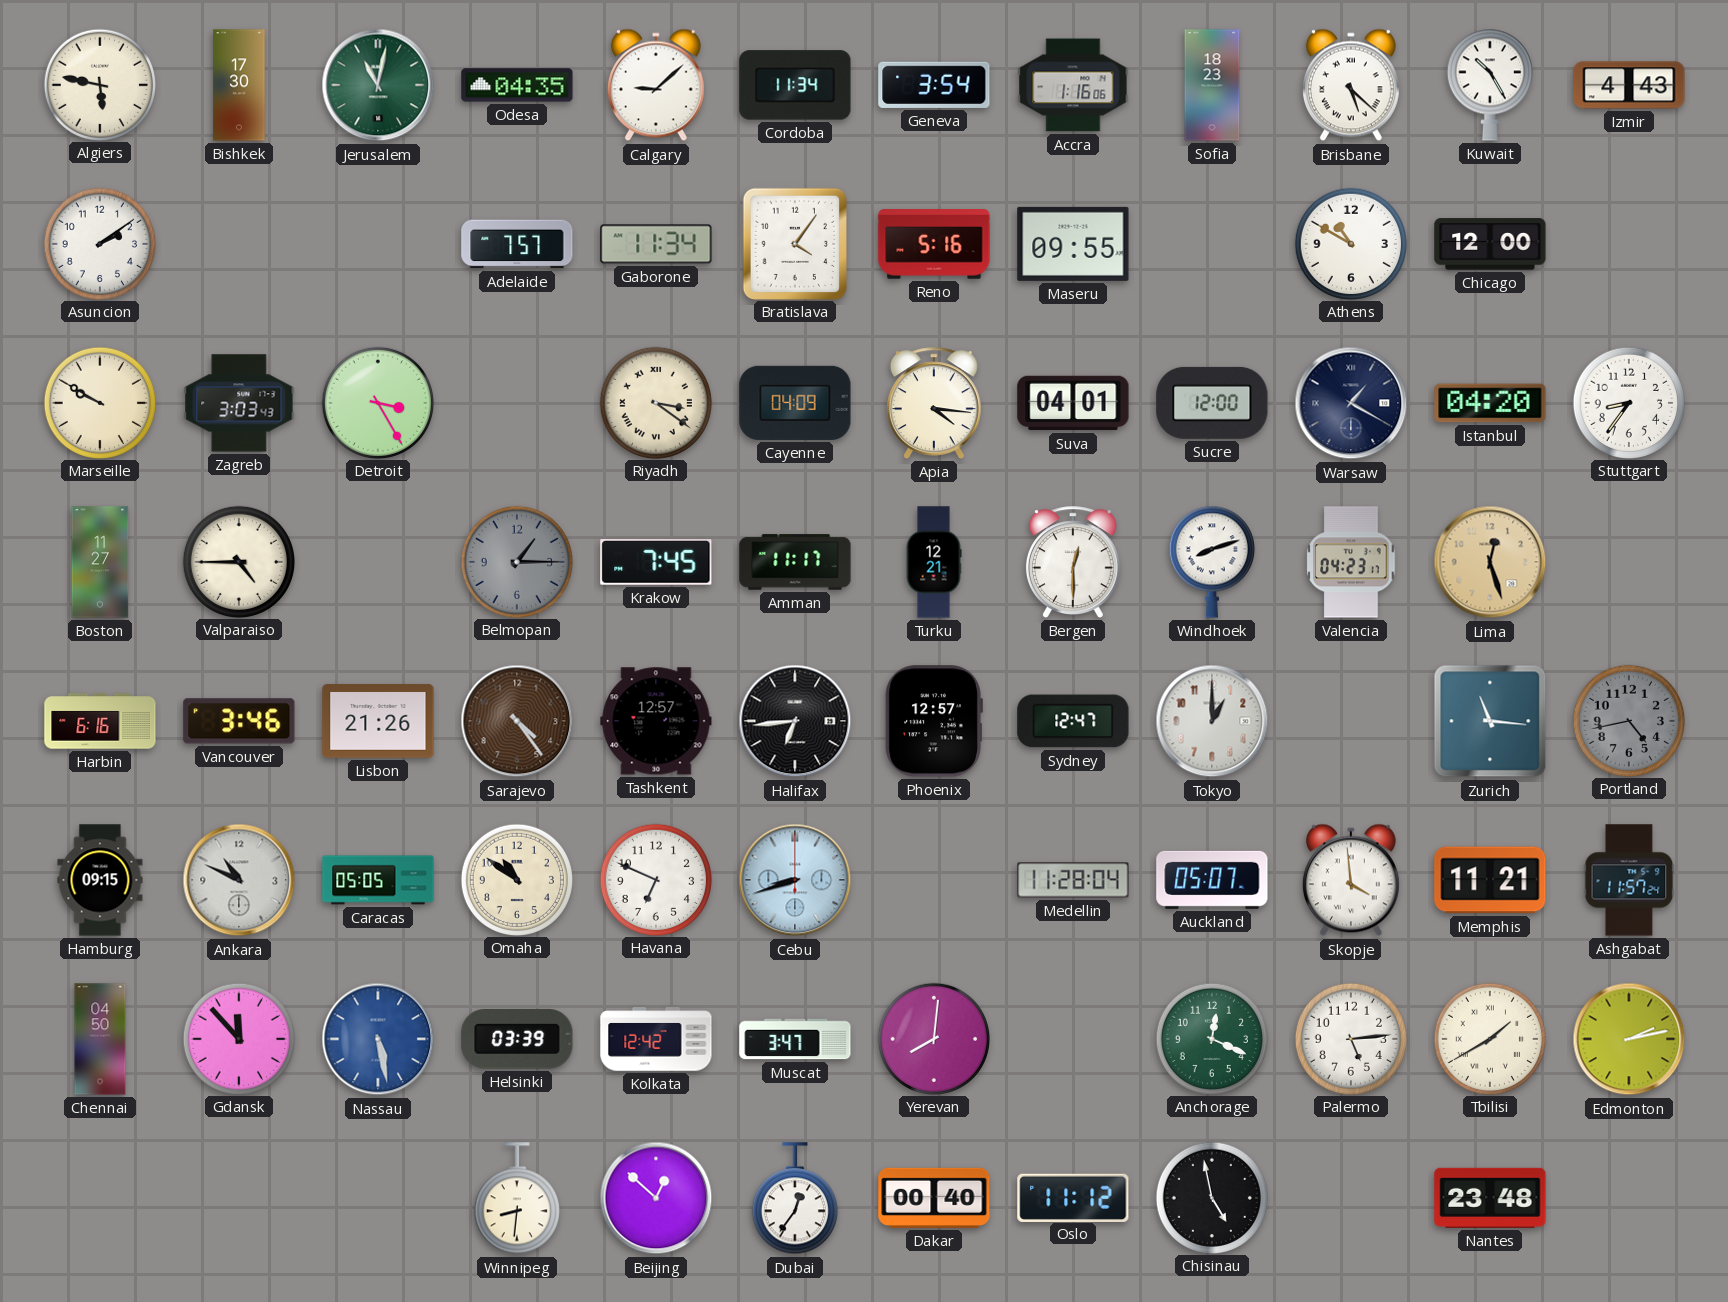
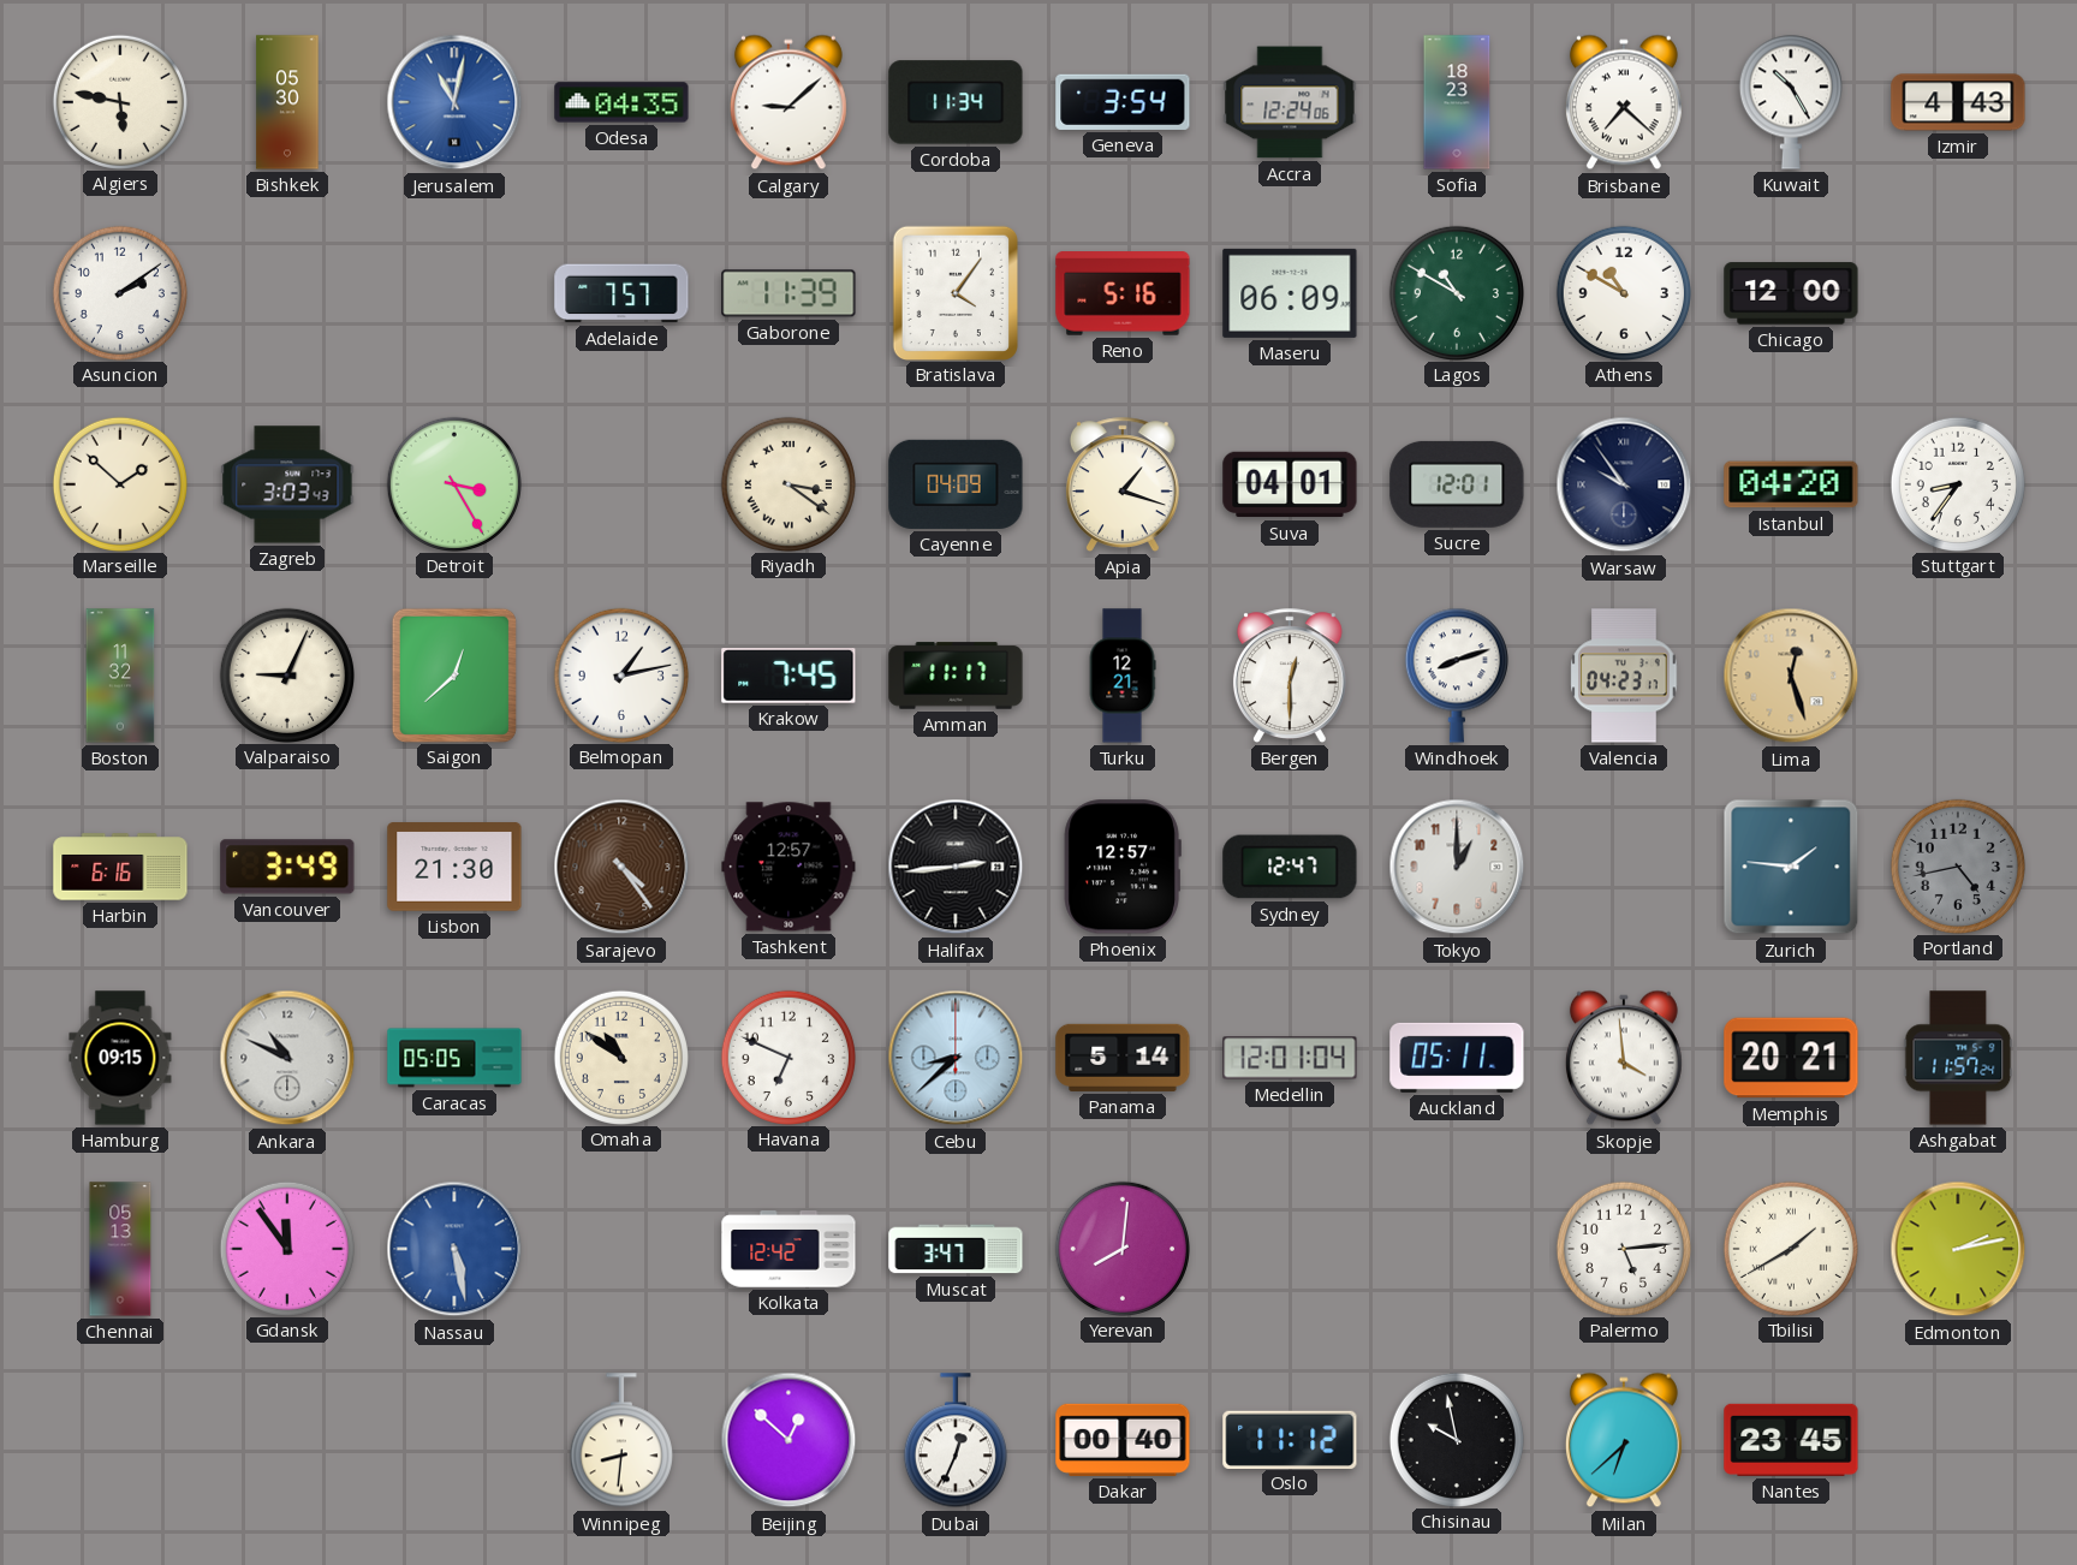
Bishkek: 17:30 -> 05:30 (287, 102)
Jerusalem dial: green -> blue (454, 102)
Accra: 1:16 -> 12:24 (1290, 102)
Brisbane: 5:22 -> 7:22 (1624, 102)
Gaborone: 11:34 -> 11:39 (788, 293)
Maseru: 09:55 -> 06:09 (1290, 293)
Lagos: none -> 10:50 (1456, 292)
Marseille: 9:50 -> 1:52 (119, 483)
Apia: 4:16 -> 1:18 (1123, 484)
Sucre: 12:00 -> 12:01 (1457, 484)
Warsaw: 1:20 -> 9:54 (1624, 484)
Boston: 11:27 -> 11:32 (120, 676)
Valparaiso: 4:45 -> 9:04 (286, 674)
Saigon: none -> 12:38 (453, 674)
Belmopan: 1:15 -> 1:13 (620, 674)
Belmopan dial: grey -> white (620, 674)
Vancouver: 3:46 -> 3:49 (287, 867)
Lisbon: 21:26 -> 21:30 (454, 867)
Halifax: 6:44 -> 2:44 (956, 867)
Zurich: 11:16 -> 1:46 (1791, 867)
Cebu: 8:42 -> 8:38 (956, 1058)
Panama: none -> 5:14 (1123, 1058)
Medellin: 11:28 -> 12:01 (1290, 1058)
Auckland: 05:07 -> 05:11 (1457, 1058)
Memphis: 11:21 -> 20:21 (1791, 1058)
Chennai: 04:50 -> 05:13 (120, 1249)
Gdansk: 11:53 -> 11:54 (286, 1248)
Helsinki: 03:39 -> none (517, 1040)
Anchorage: 12:19 -> none (1211, 1038)
Dubai: 12:36 -> 12:34 (956, 1441)
Chisinau: 4:58 -> 9:58 (1456, 1439)
Milan: none -> 6:38 (1624, 1440)
Nantes: 23:48 -> 23:45 (1791, 1440)
